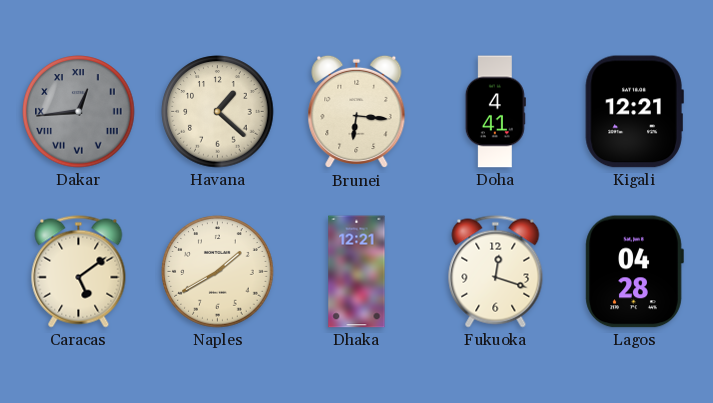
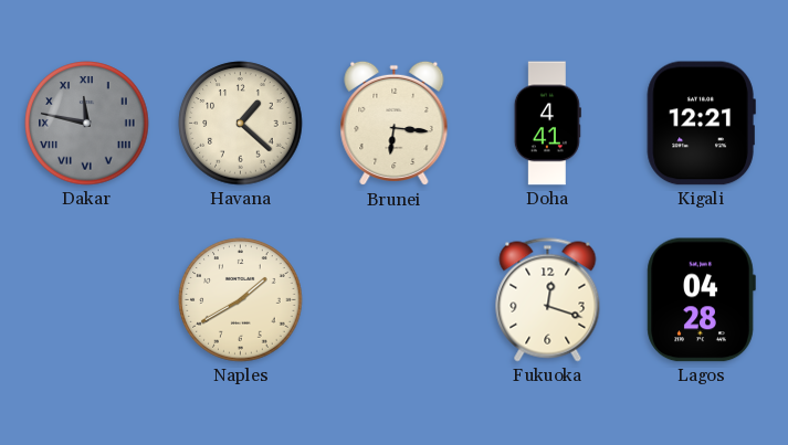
Dakar: 12:44 -> 11:47 (87, 124)
Caracas: 5:09 -> none (79, 272)
Dhaka: 12:21 -> none (357, 272)
